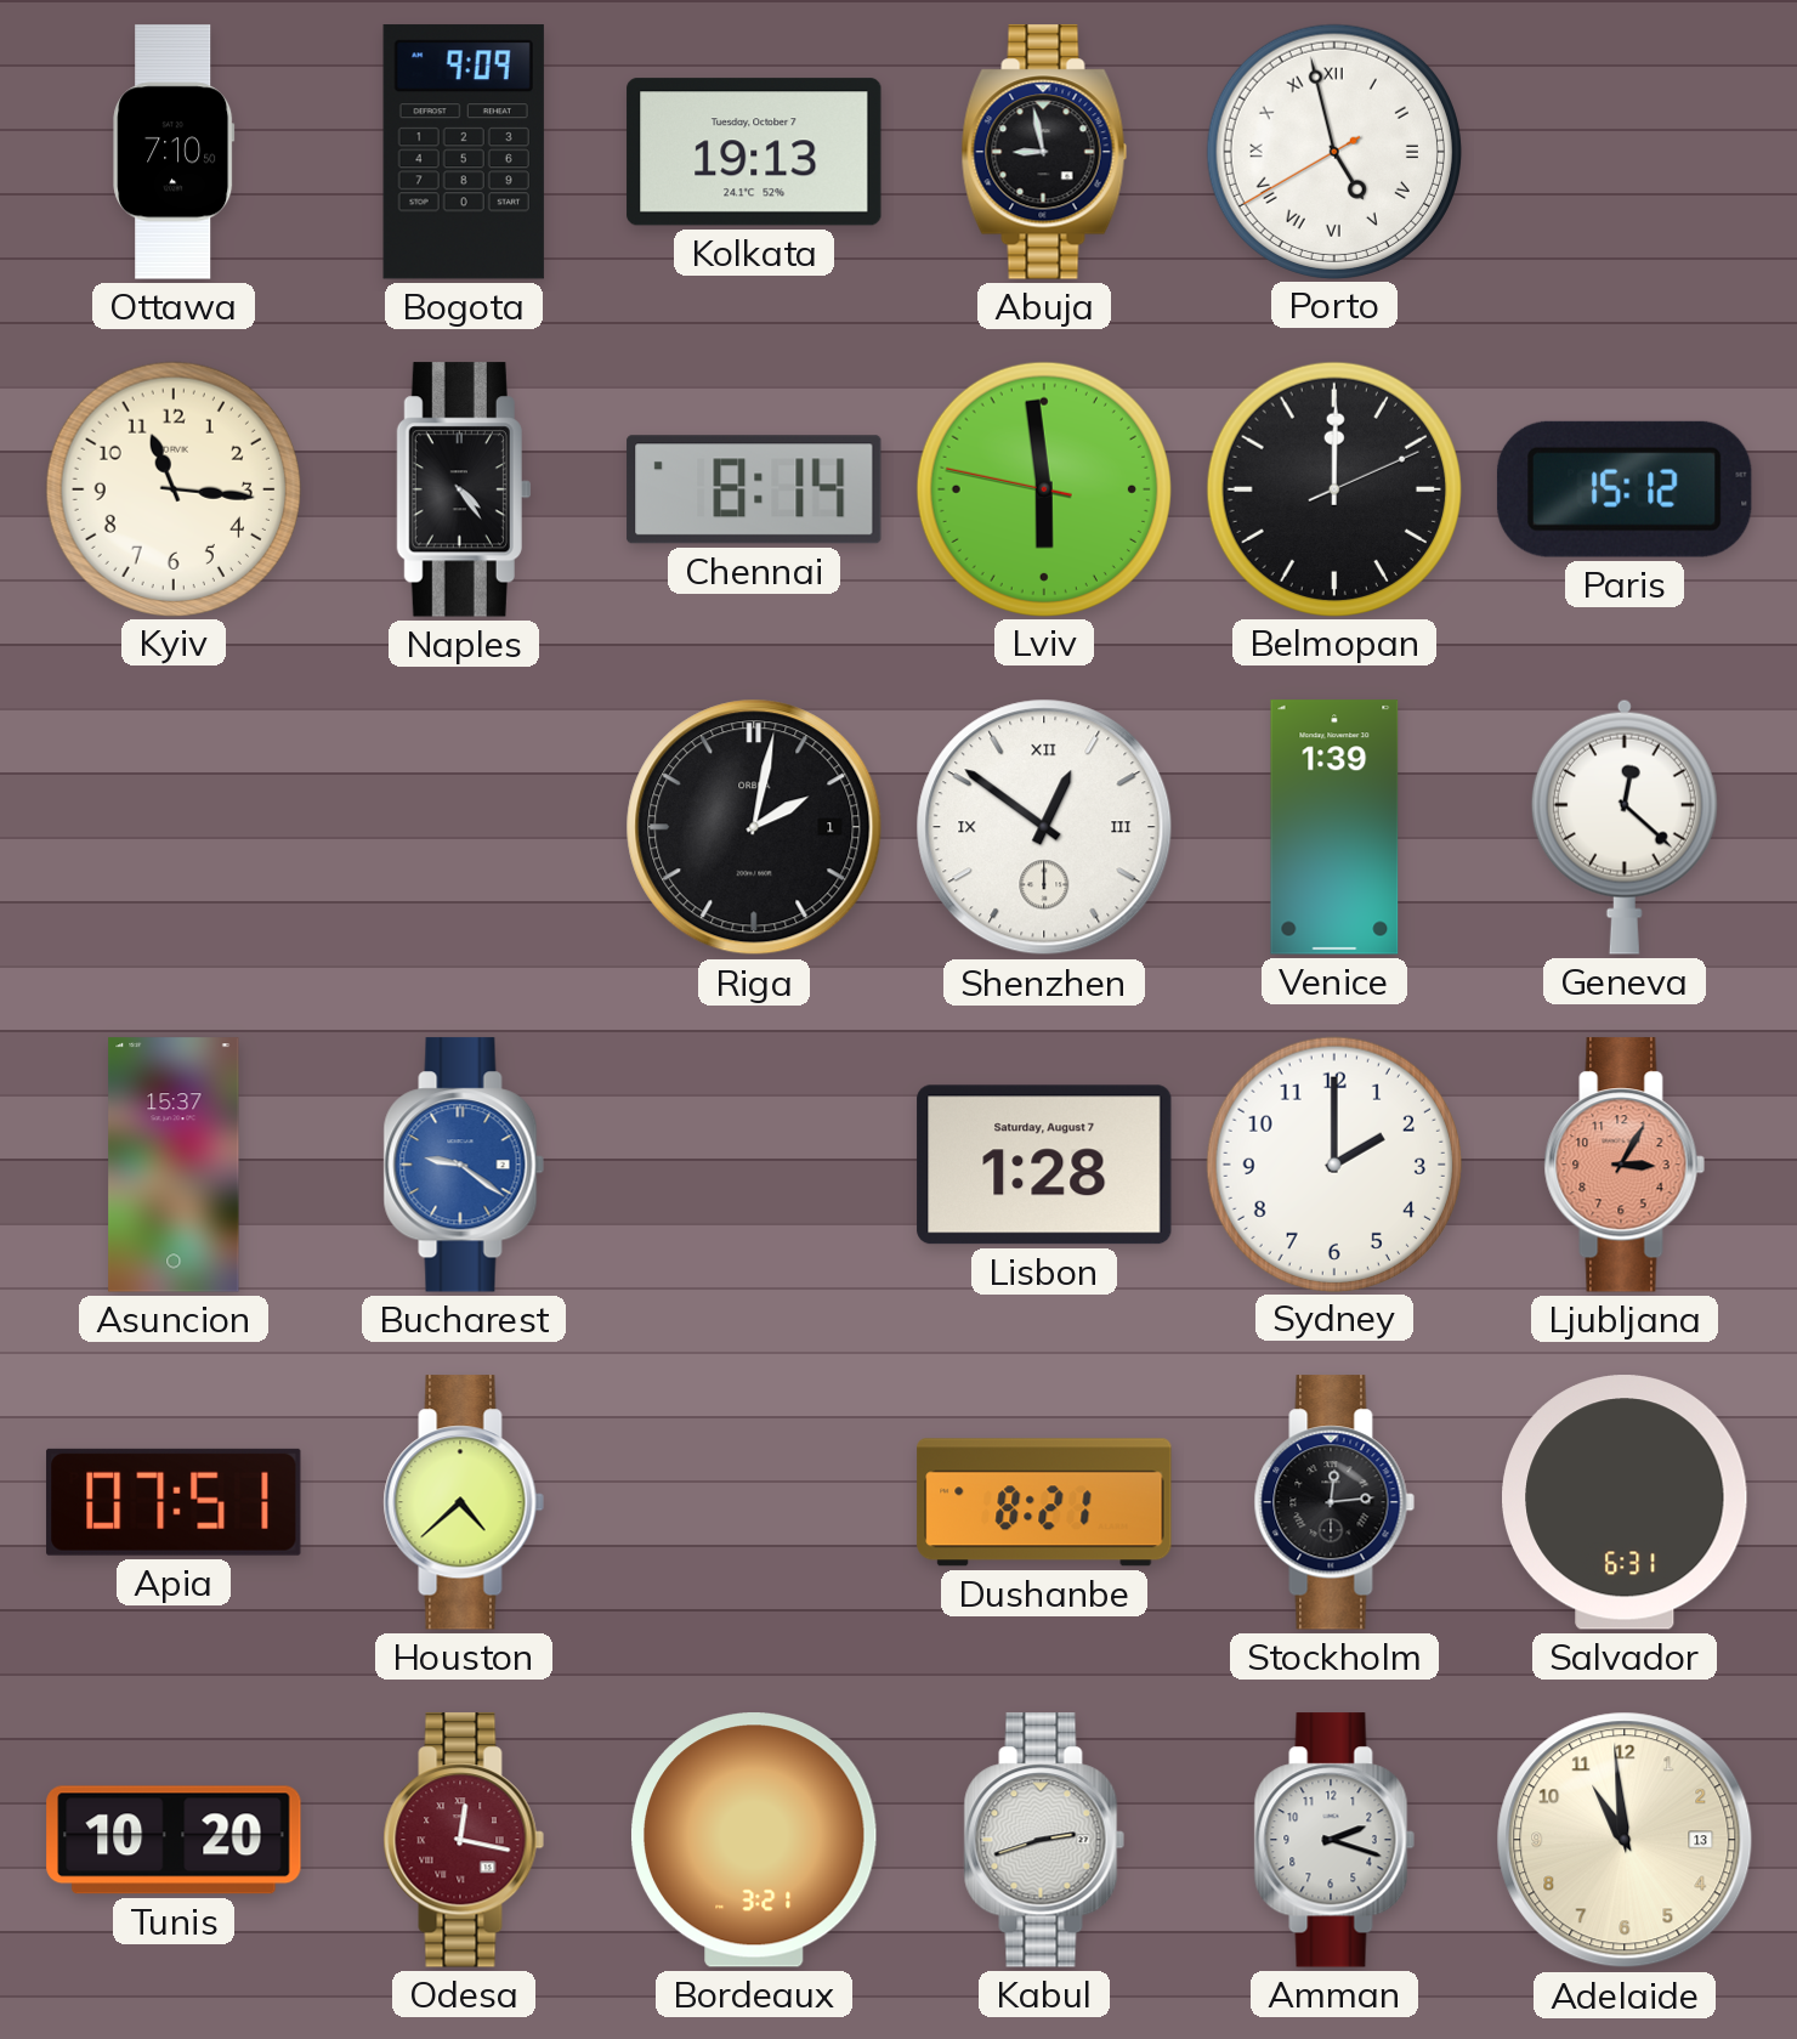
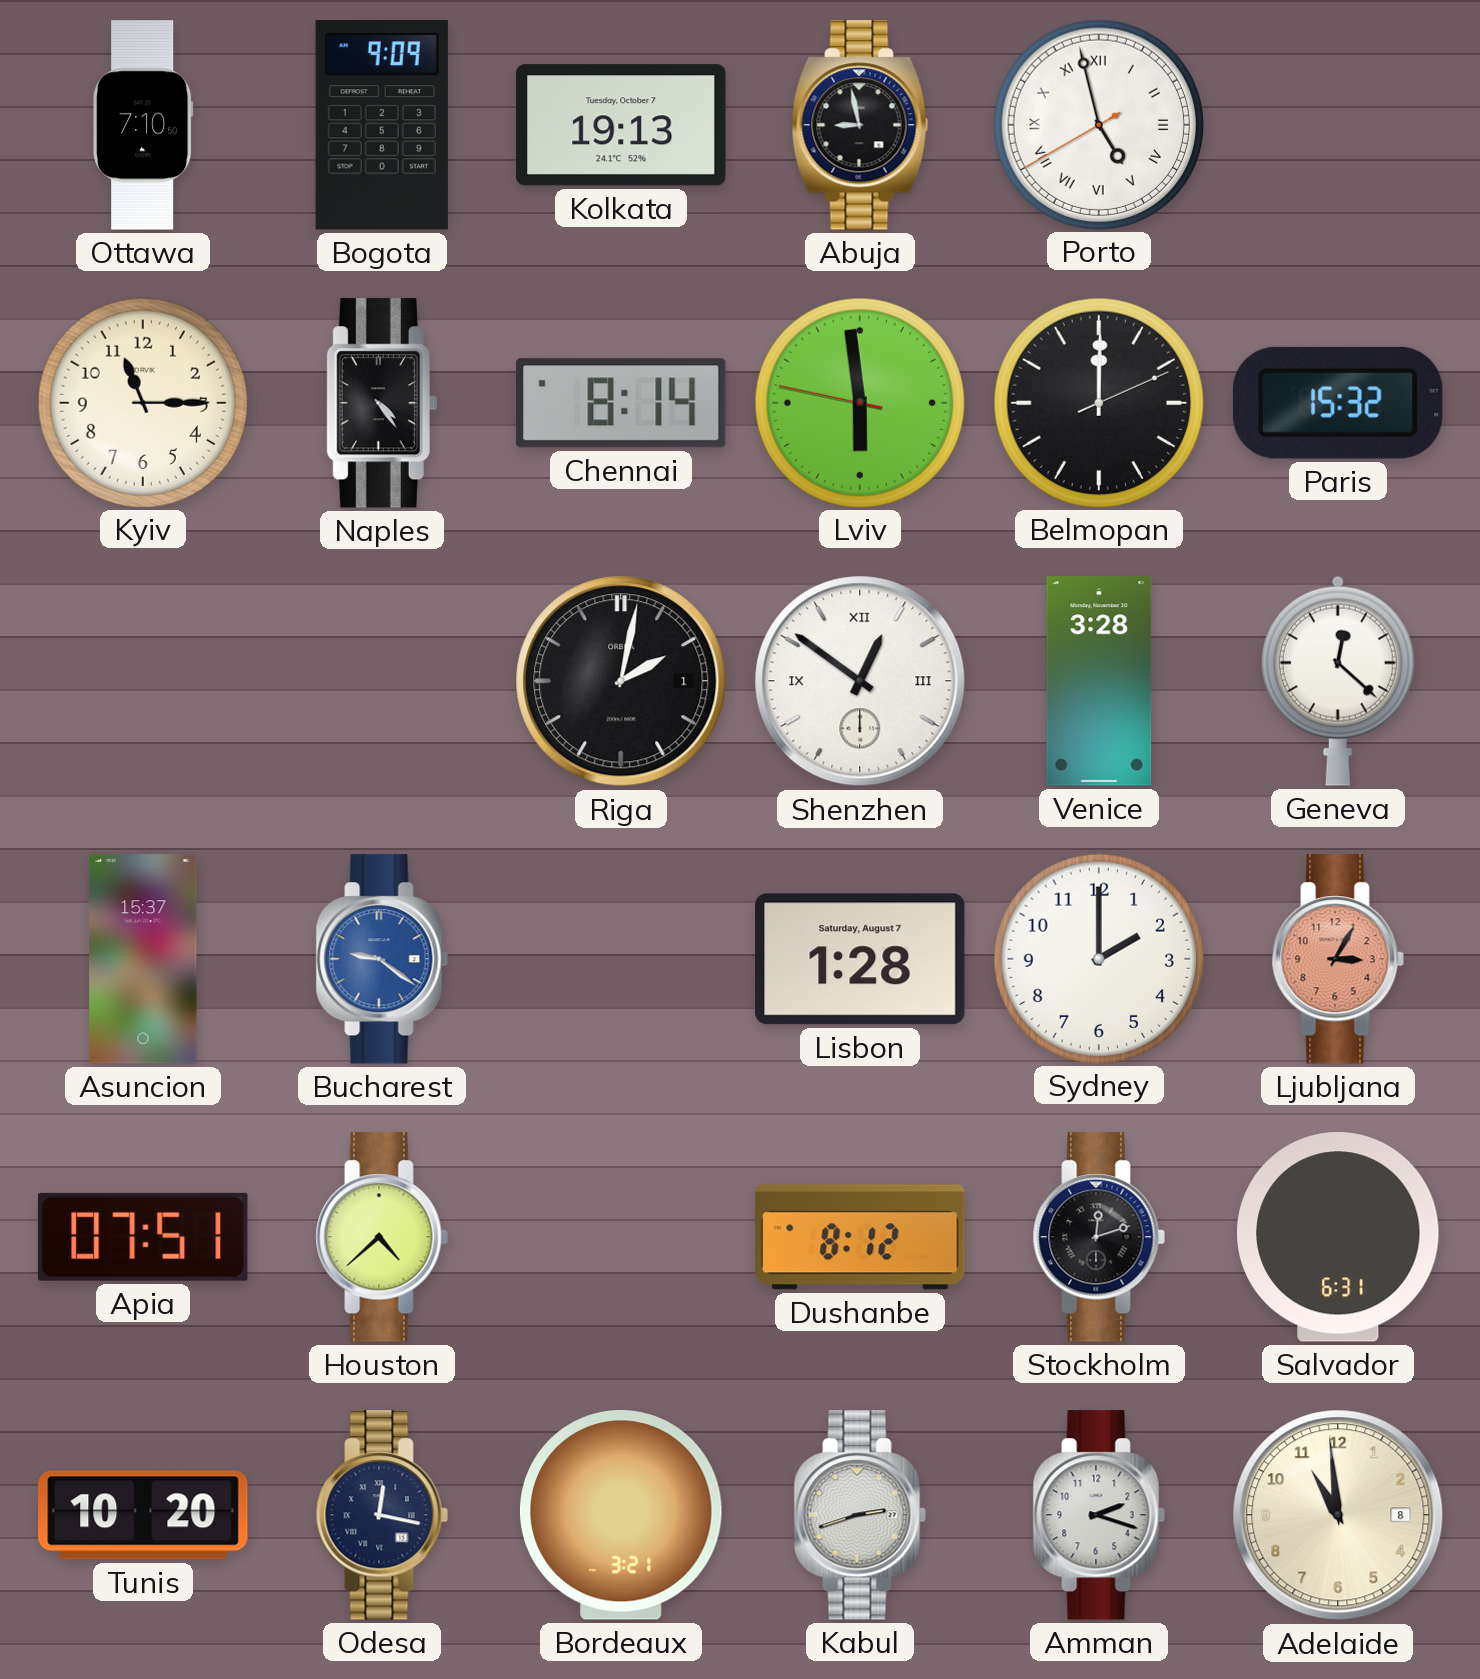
Kyiv: 11:16 -> 11:15 (142, 402)
Paris: 15:12 -> 15:32 (1338, 403)
Venice: 1:39 -> 3:28 (1099, 681)
Dushanbe: 8:21 -> 8:12 (860, 1237)
Stockholm: 12:14 -> 12:12 (1099, 1237)
Odesa dial: burgundy -> navy (382, 1515)
Adelaide date: 13 -> 8 (1338, 1515)
